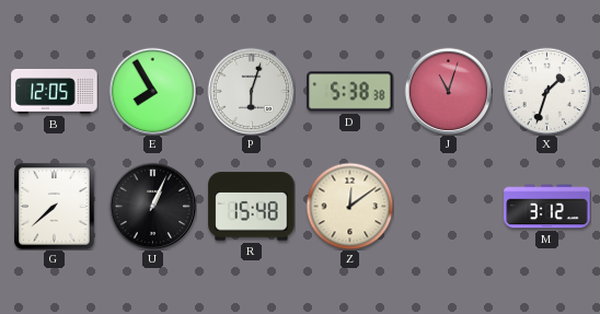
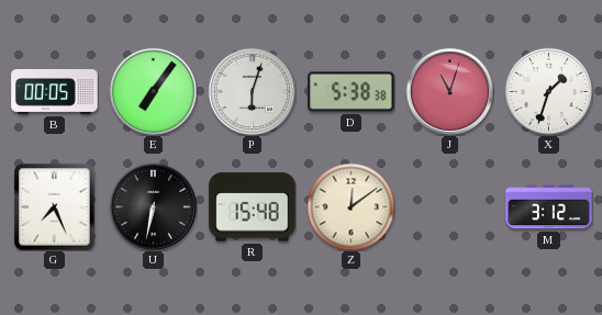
B: 12:05 -> 00:05 (55, 91)
E: 7:55 -> 7:06 (153, 91)
G: 7:38 -> 7:26 (55, 207)
U: 1:04 -> 6:32 (153, 206)
